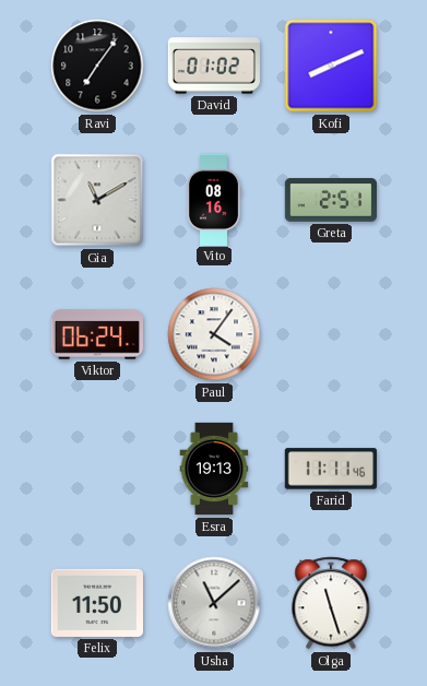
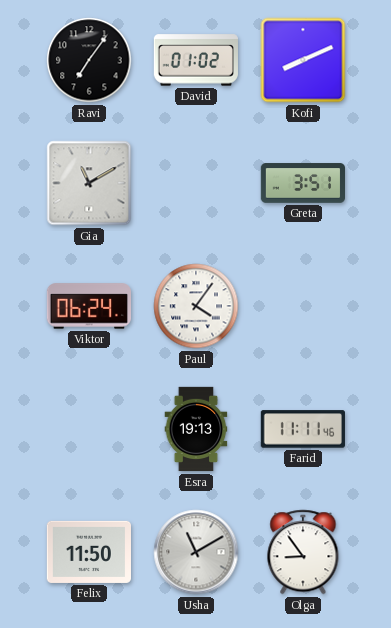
Vito: 08:16 -> none (214, 199)
Greta: 2:51 -> 3:51 (302, 183)
Usha: 11:08 -> 11:10 (196, 552)
Olga: 11:27 -> 8:54 (303, 552)
